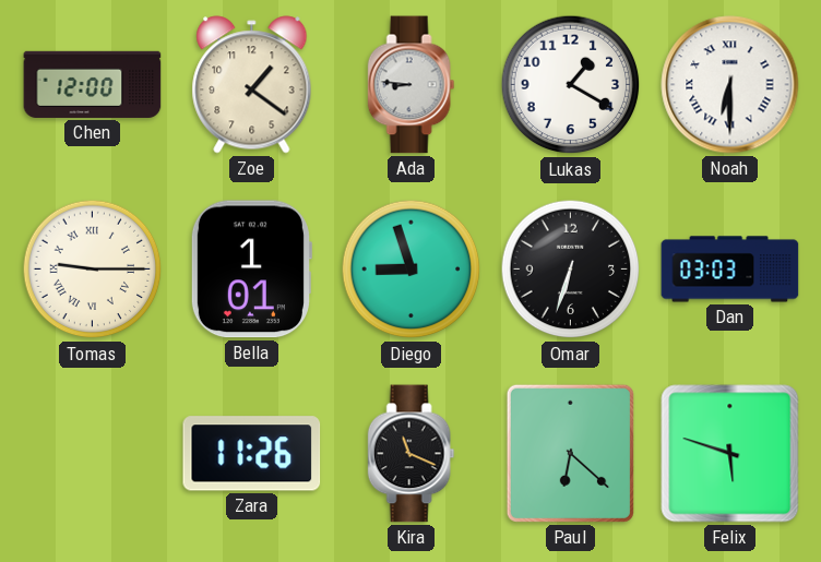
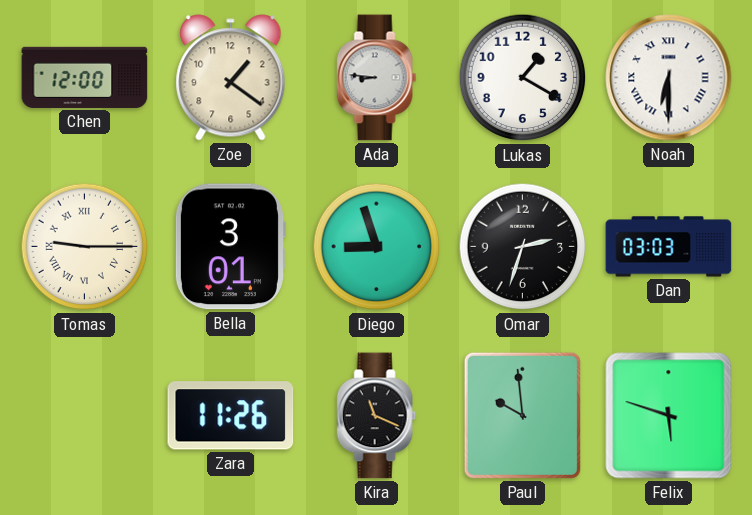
Bella: 1:01 -> 3:01 (230, 247)
Omar: 6:33 -> 2:33 (523, 247)
Paul: 6:22 -> 9:59 (522, 415)
